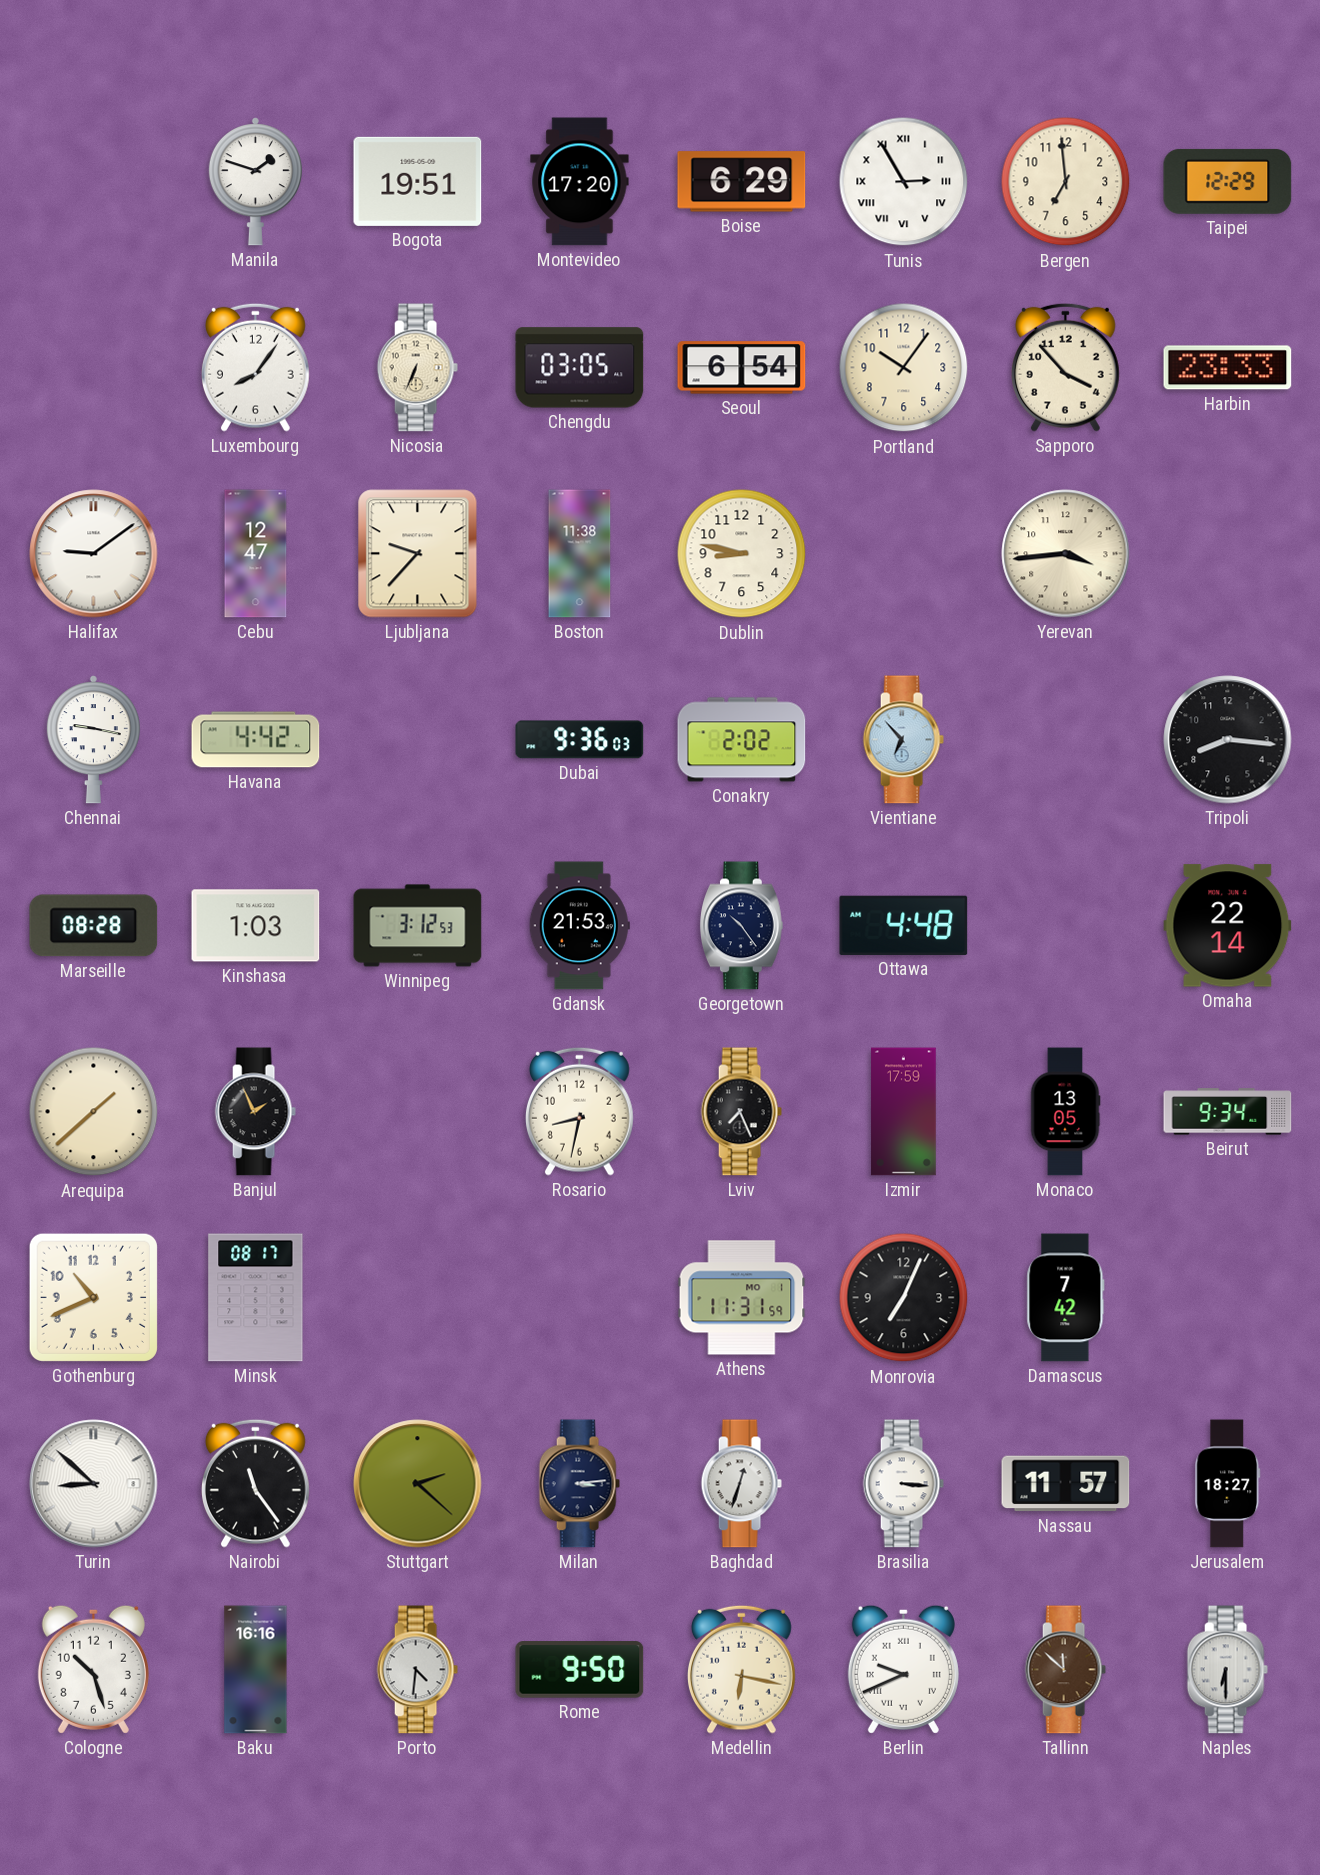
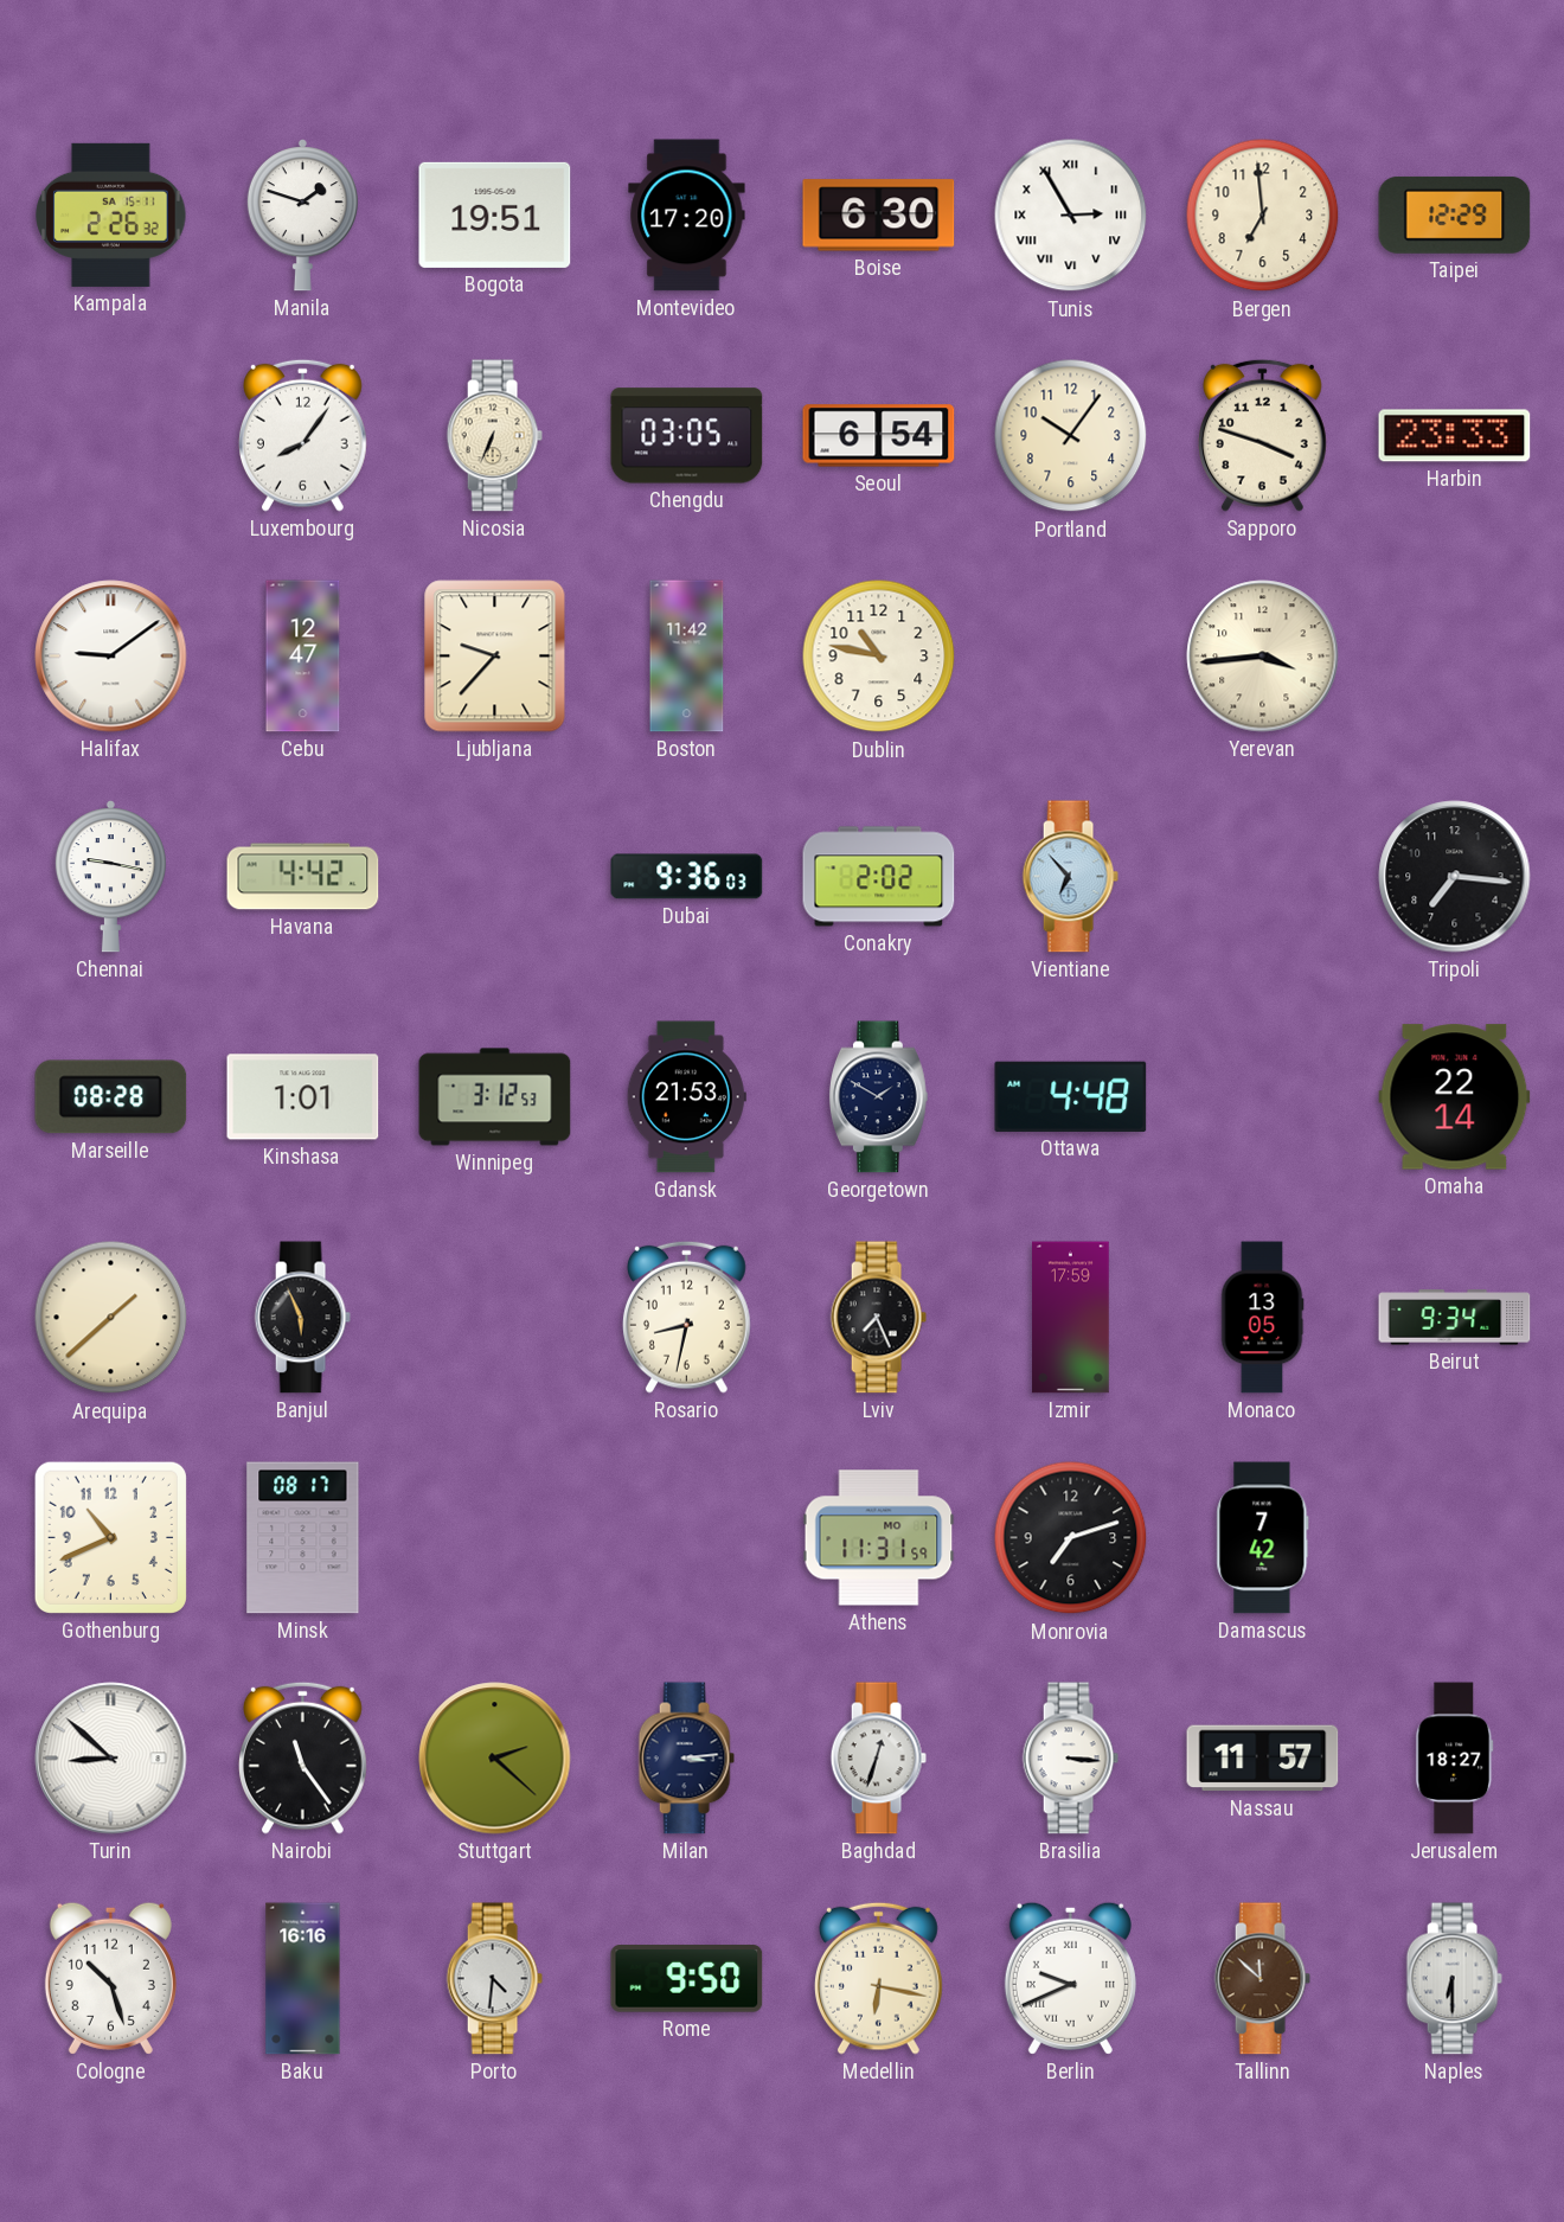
Kampala: none -> 2:26 (111, 214)
Boise: 6:29 -> 6:30 (879, 216)
Sapporo: 3:53 -> 3:48 (1262, 435)
Boston: 11:38 -> 11:42 (687, 657)
Dublin: 8:47 -> 10:47 (879, 657)
Tripoli: 8:16 -> 7:16 (1455, 877)
Kinshasa: 1:03 -> 1:01 (303, 1097)
Georgetown: 10:24 -> 1:50 (879, 1097)
Banjul: 1:56 -> 5:56 (302, 1318)
Monrovia: 7:04 -> 7:12 (1071, 1538)
